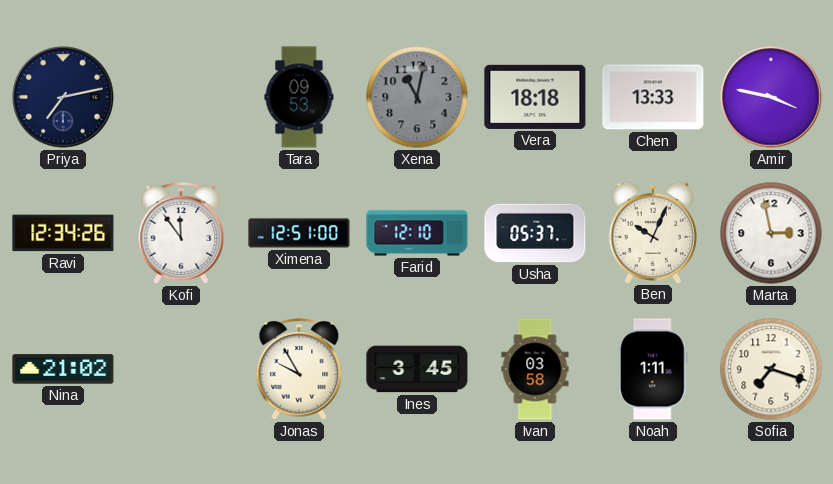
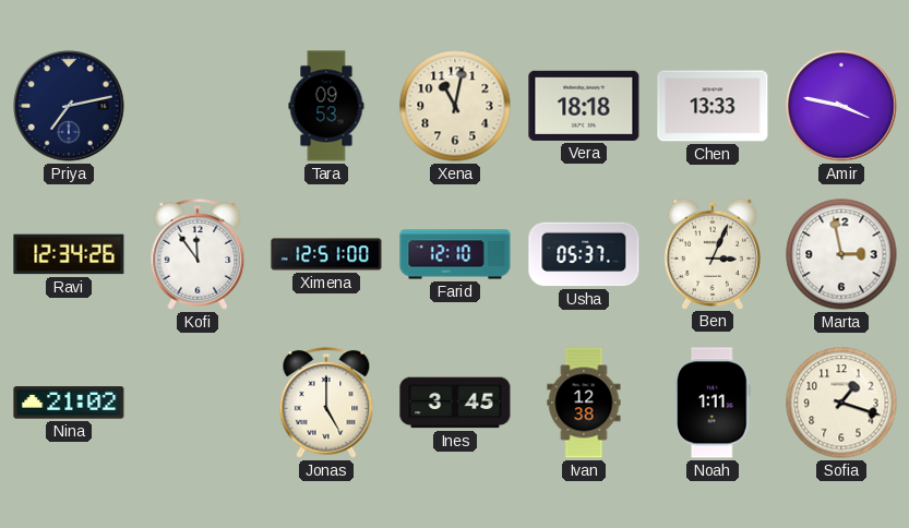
Xena dial: grey -> cream (455, 106)
Ben: 10:04 -> 3:04 (713, 253)
Jonas: 9:55 -> 5:00 (326, 403)
Ivan: 03:58 -> 12:38 (584, 403)
Sofia: 7:18 -> 1:18 (841, 403)
